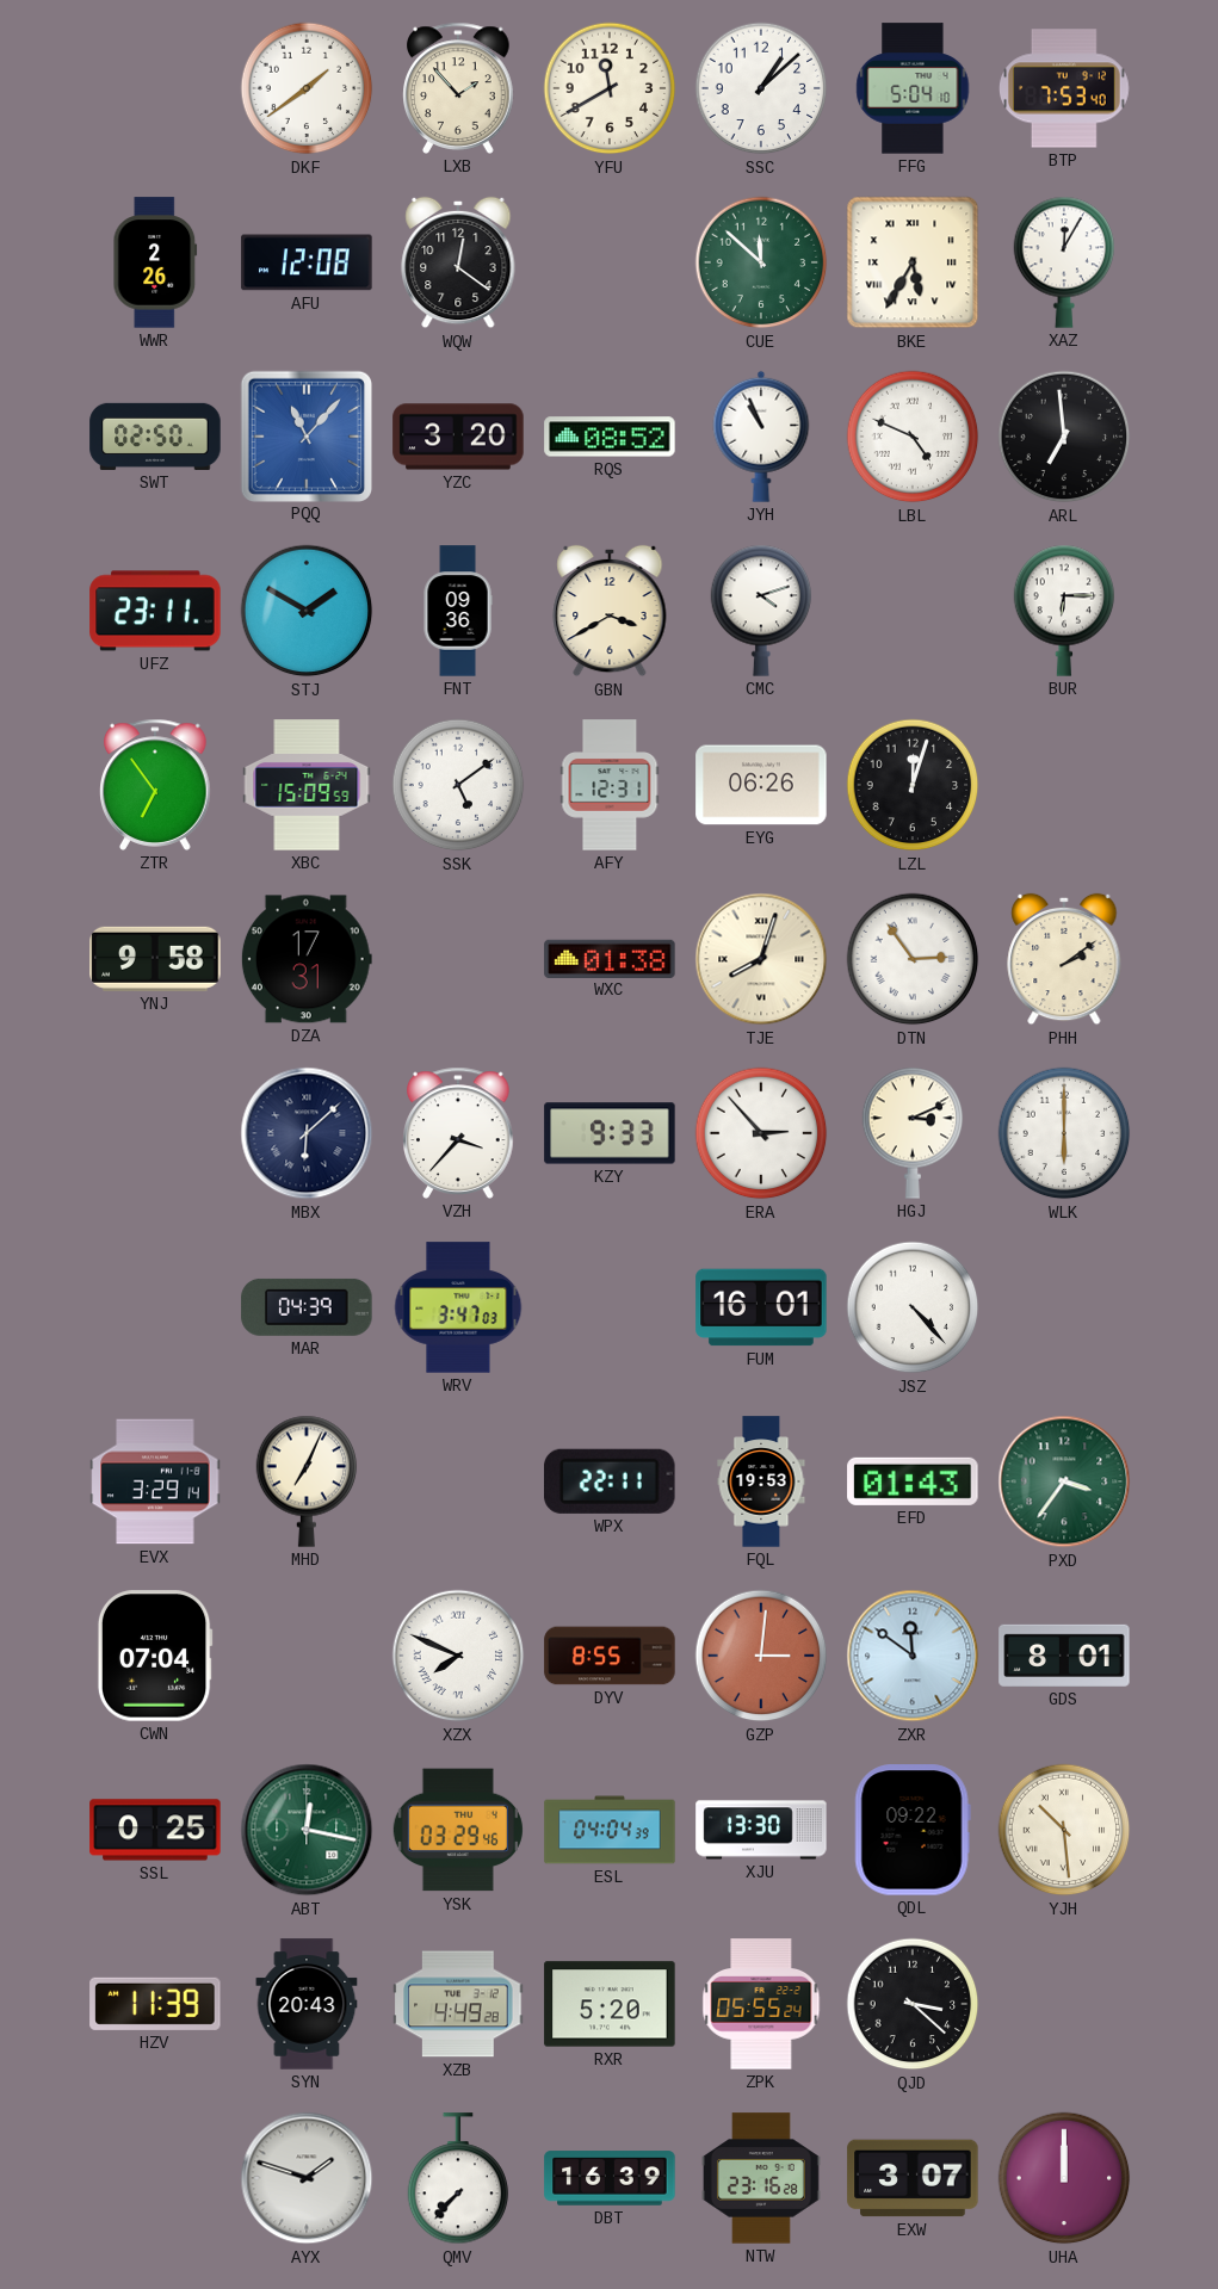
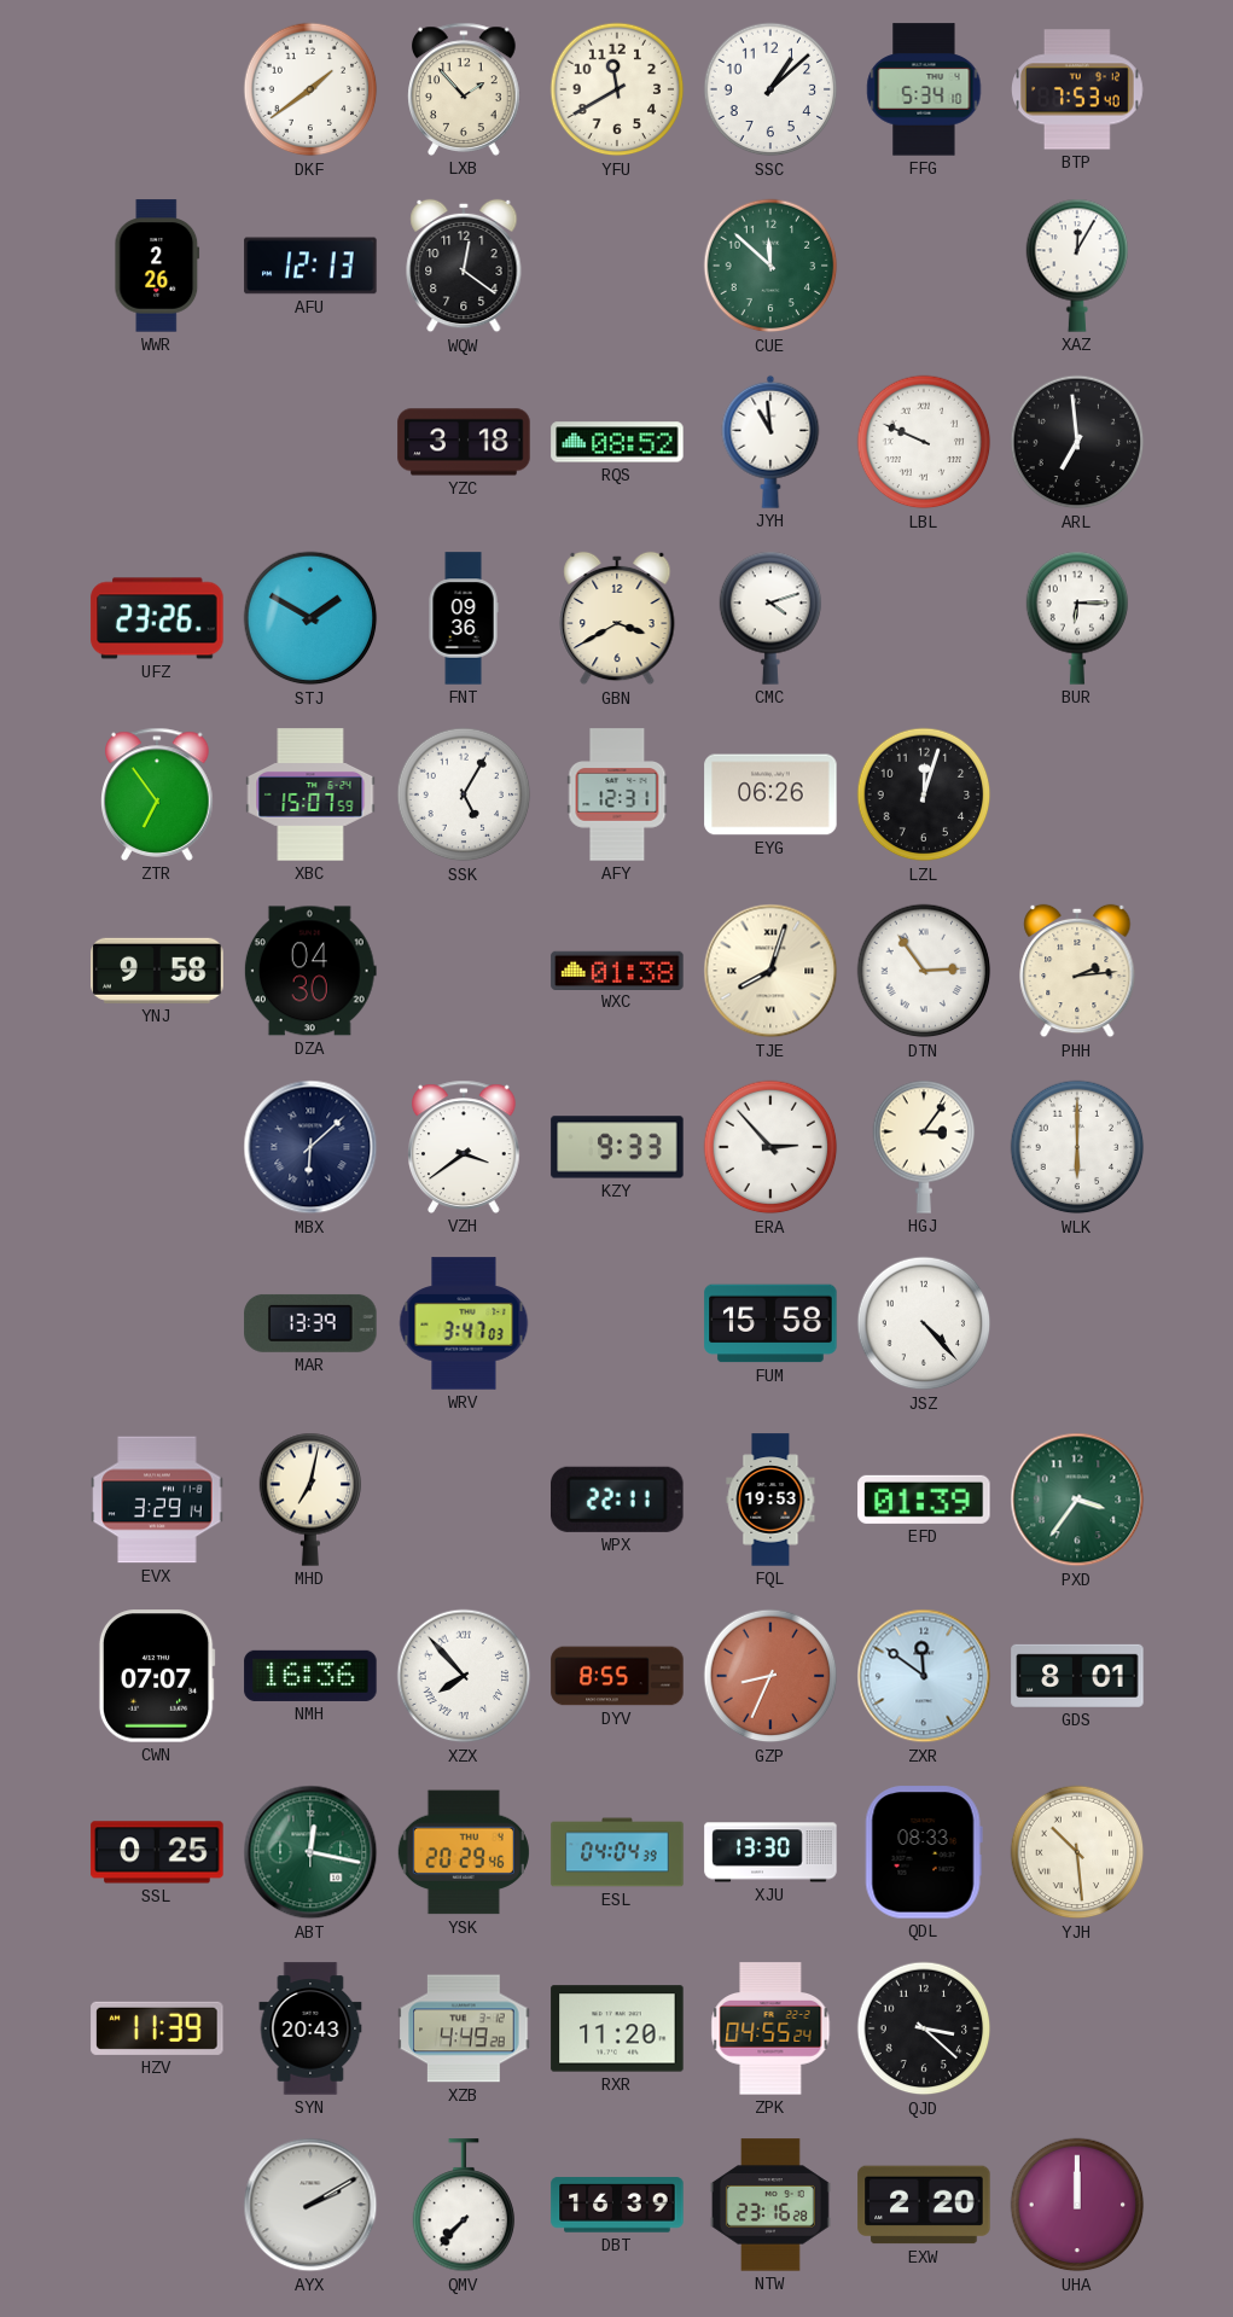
FFG: 5:04 -> 5:34 (924, 89)
AFU: 12:08 -> 12:13 (310, 266)
BKE: 5:35 -> none (913, 262)
SWT: 02:50 -> none (155, 437)
PQQ: 11:07 -> none (305, 435)
YZC: 3:20 -> 3:18 (464, 442)
JYH: 10:56 -> 10:59 (770, 442)
LBL: 4:49 -> 9:49 (924, 442)
UFZ: 23:11 -> 23:26 (157, 618)
XBC: 15:09 -> 15:07 (310, 794)
SSK: 5:09 -> 5:05 (464, 794)
DZA: 17:31 -> 04:30 (310, 971)
PHH: 2:09 -> 2:14 (1077, 971)
VZH: 3:37 -> 3:39 (464, 1147)
HGJ: 3:11 -> 3:06 (924, 1147)
MAR: 04:39 -> 13:39 (310, 1323)
FUM: 16:01 -> 15:58 (770, 1323)
MHD: 7:04 -> 7:02 (310, 1500)
EFD: 01:43 -> 01:39 (924, 1500)
CWN: 07:04 -> 07:07 (157, 1676)
NMH: none -> 16:36 (310, 1676)
XZX: 7:49 -> 7:53 (464, 1676)
GZP: 3:01 -> 8:34 (770, 1676)
YSK: 03:29 -> 20:29 (464, 1852)
QDL: 09:22 -> 08:33 (924, 1852)
RXR: 5:20 -> 11:20 (617, 2028)
ZPK: 05:55 -> 04:55 (770, 2028)
AYX: 1:48 -> 2:10 (310, 2205)
EXW: 3:07 -> 2:20 (924, 2205)
